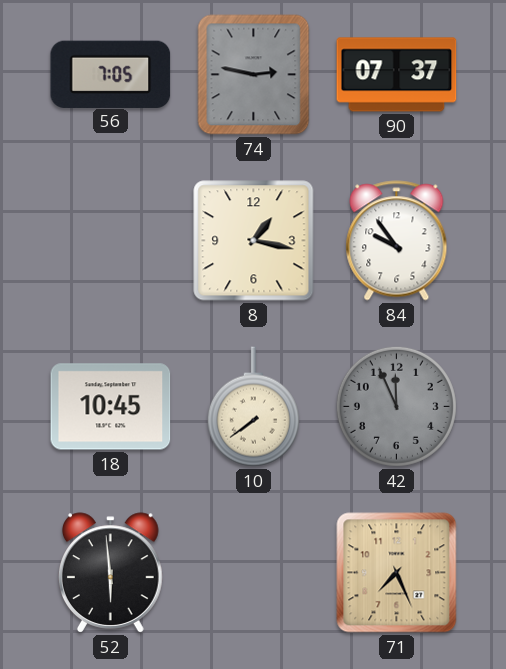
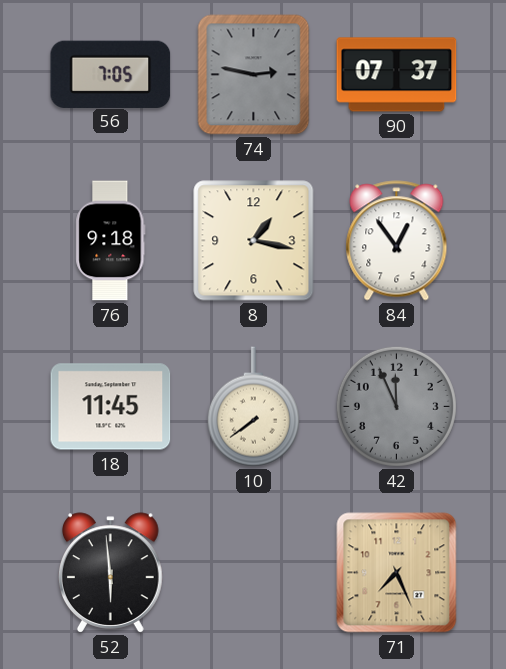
76: none -> 9:18 (111, 241)
84: 9:54 -> 12:54 (397, 241)
18: 10:45 -> 11:45 (111, 407)
